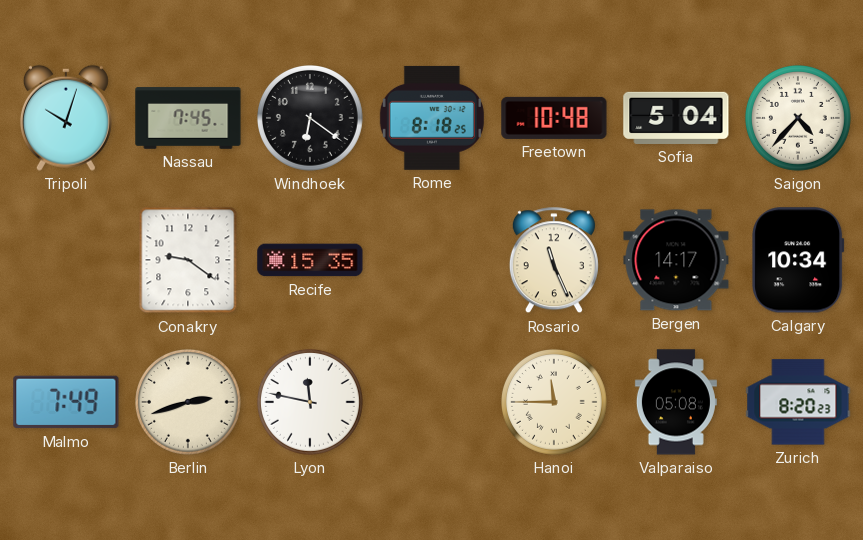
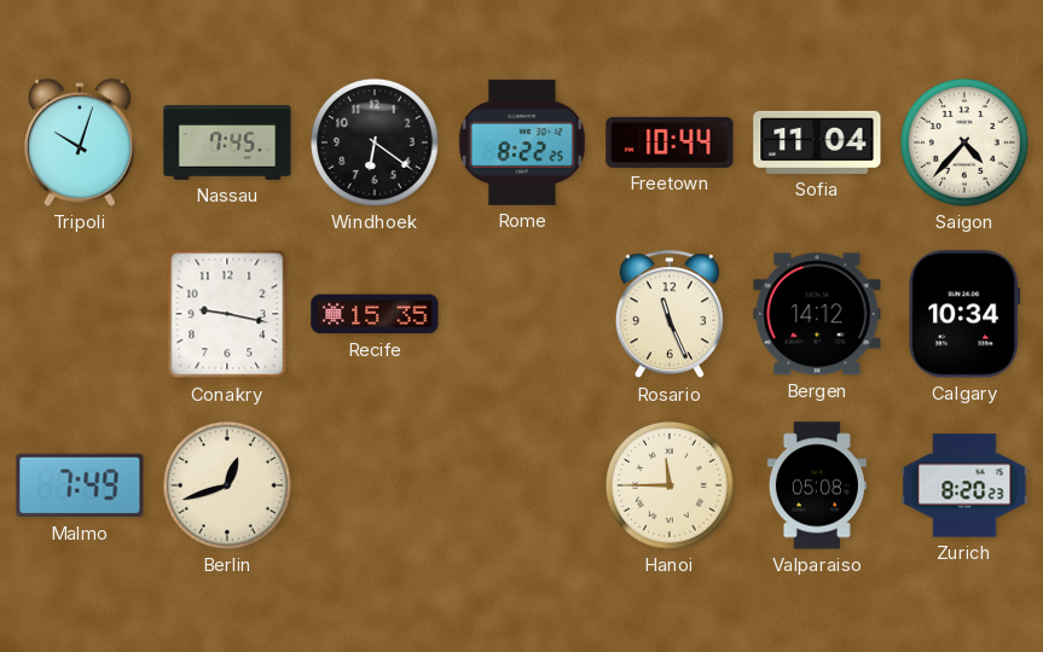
Rome: 8:18 -> 8:22 (522, 142)
Freetown: 10:48 -> 10:44 (670, 142)
Sofia: 5:04 -> 11:04 (817, 142)
Conakry: 9:21 -> 9:17 (227, 314)
Bergen: 14:17 -> 14:12 (817, 314)
Berlin: 2:42 -> 12:42 (228, 487)
Lyon: 11:47 -> none (311, 403)
